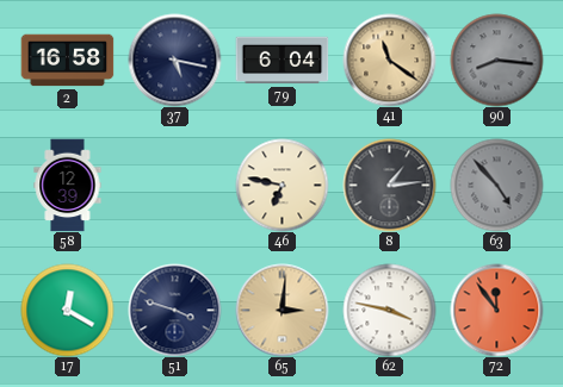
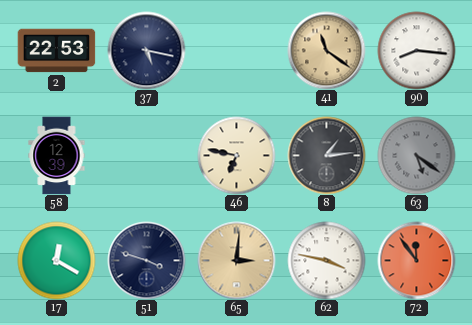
2: 16:58 -> 22:53 (56, 51)
79: 6:04 -> none (281, 61)
90 dial: grey -> white (416, 50)
63: 4:53 -> 5:21 (416, 155)
